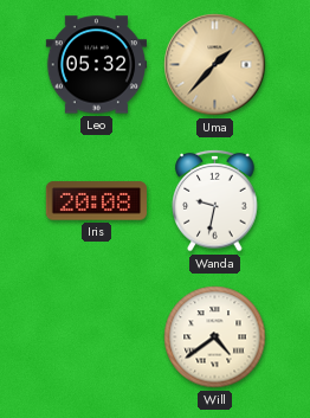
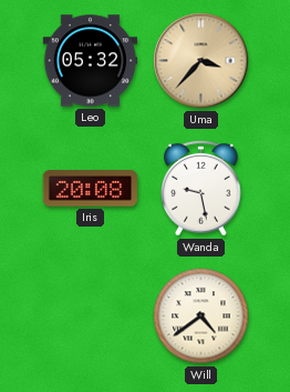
Uma: 1:37 -> 3:37 (201, 61)
Wanda: 9:32 -> 9:28 (201, 188)
